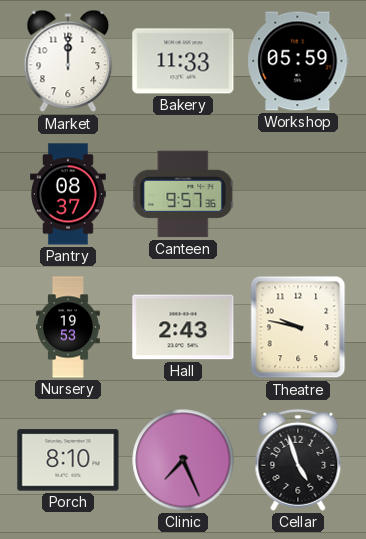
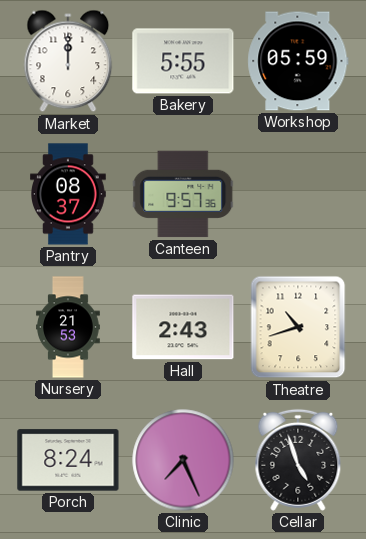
Bakery: 11:33 -> 5:55 (183, 61)
Nursery: 19:53 -> 21:53 (68, 327)
Theatre: 9:47 -> 10:42 (298, 327)
Porch: 8:10 -> 8:24 (68, 460)
